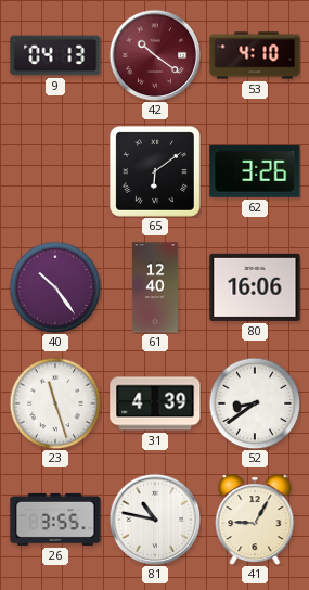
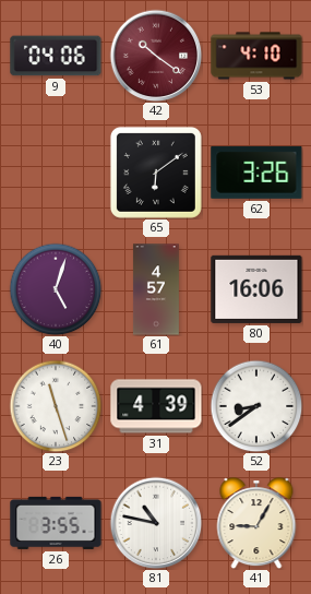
9: 04:13 -> 04:06 (56, 56)
40: 10:24 -> 5:03 (56, 289)
61: 12:40 -> 4:57 (156, 289)
